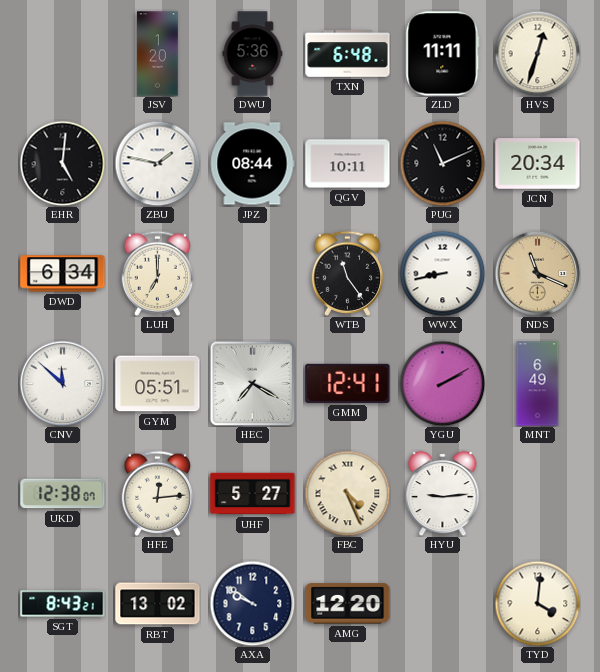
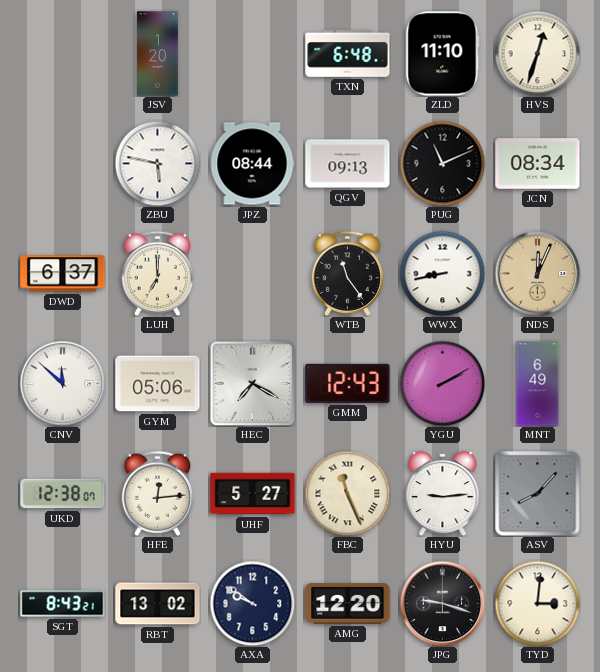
DWU: 5:36 -> none (253, 54)
ZLD: 11:11 -> 11:10 (443, 54)
EHR: 5:01 -> none (62, 163)
ZBU: 1:47 -> 5:47 (157, 163)
QGV: 10:11 -> 09:13 (348, 164)
JCN: 20:34 -> 08:34 (538, 164)
DWD: 6:34 -> 6:37 (63, 274)
NDS: 11:19 -> 12:04 (537, 273)
GYM: 05:51 -> 05:06 (158, 384)
GMM: 12:41 -> 12:43 (348, 383)
FBC: 4:26 -> 11:26 (347, 493)
ASV: none -> 8:07 (538, 494)
JPG: none -> 9:18 (442, 603)
TYD: 4:01 -> 3:01 (537, 603)
